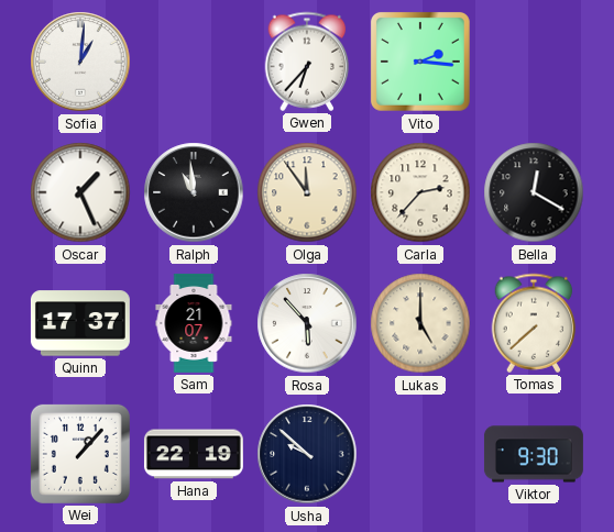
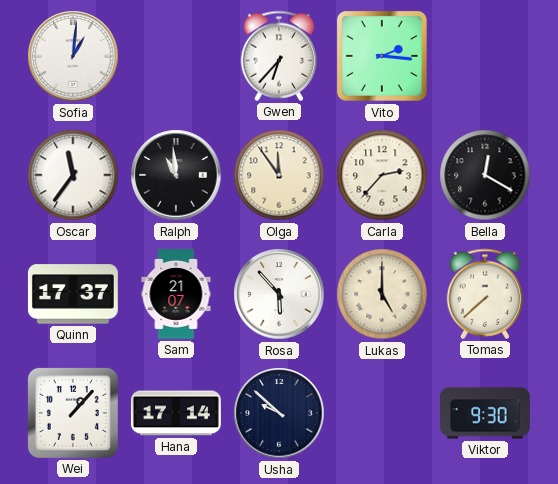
Oscar: 1:26 -> 11:36 (73, 175)
Hana: 22:19 -> 17:14 (176, 413)
